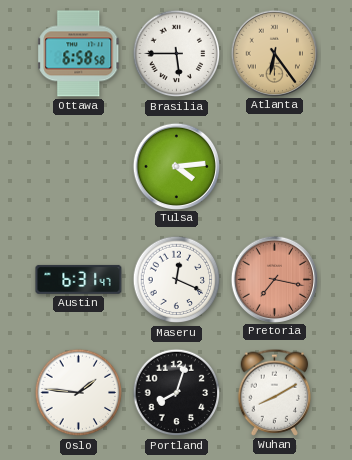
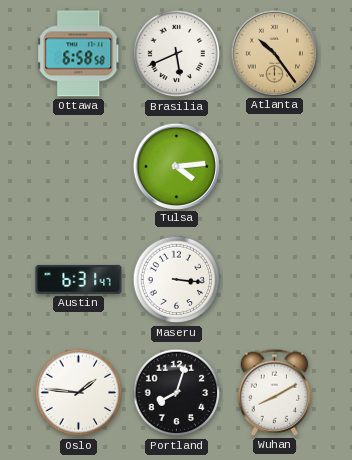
Brasilia: 5:45 -> 5:41 (177, 54)
Atlanta: 6:24 -> 10:24 (274, 53)
Maseru: 12:19 -> 3:16 (177, 280)
Pretoria: 7:17 -> none (274, 279)
